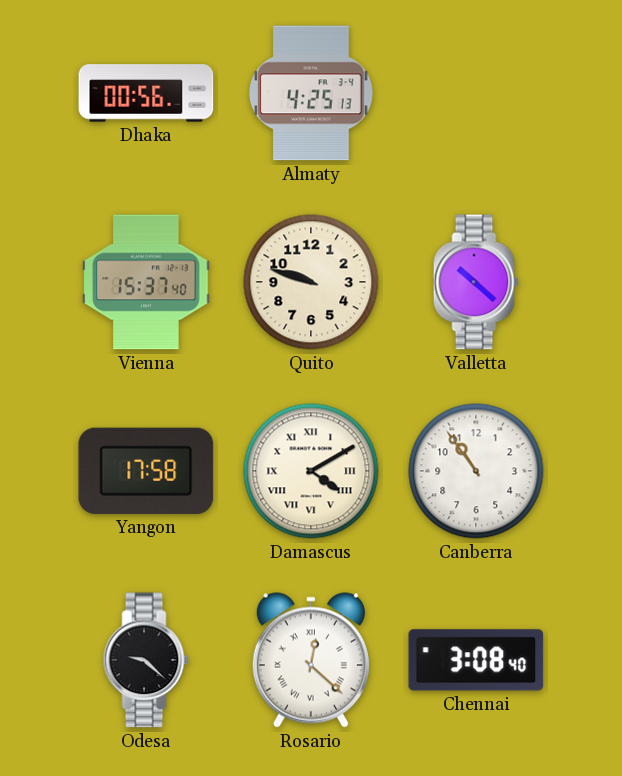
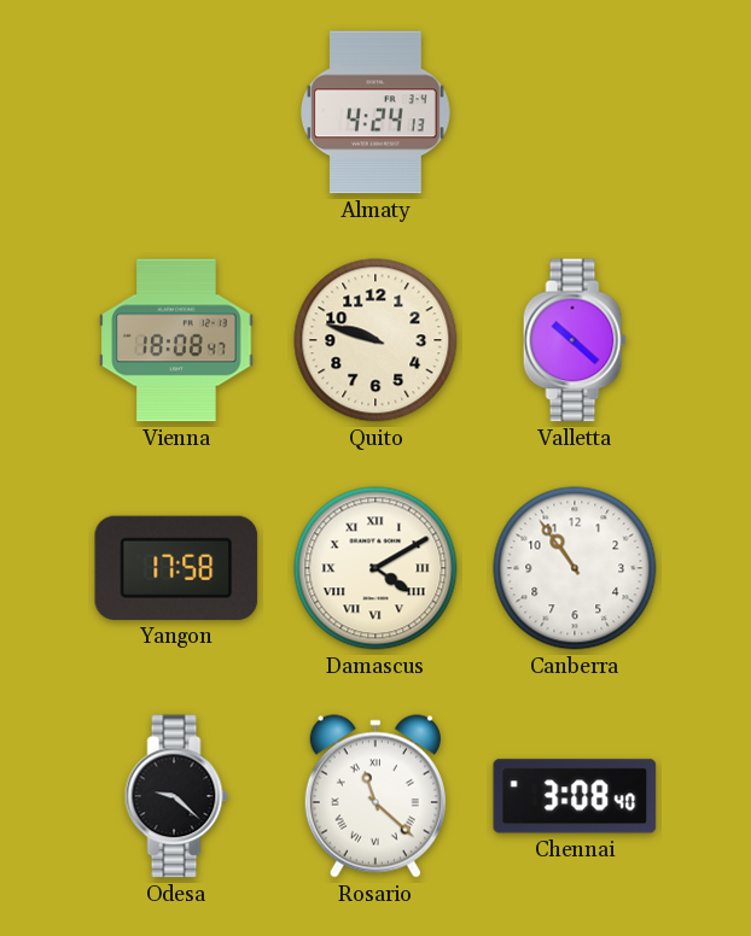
Dhaka: 00:56 -> none (146, 93)
Almaty: 4:25 -> 4:24 (377, 112)
Vienna: 15:37 -> 18:08 (176, 340)
Rosario: 12:22 -> 11:22 (375, 796)
